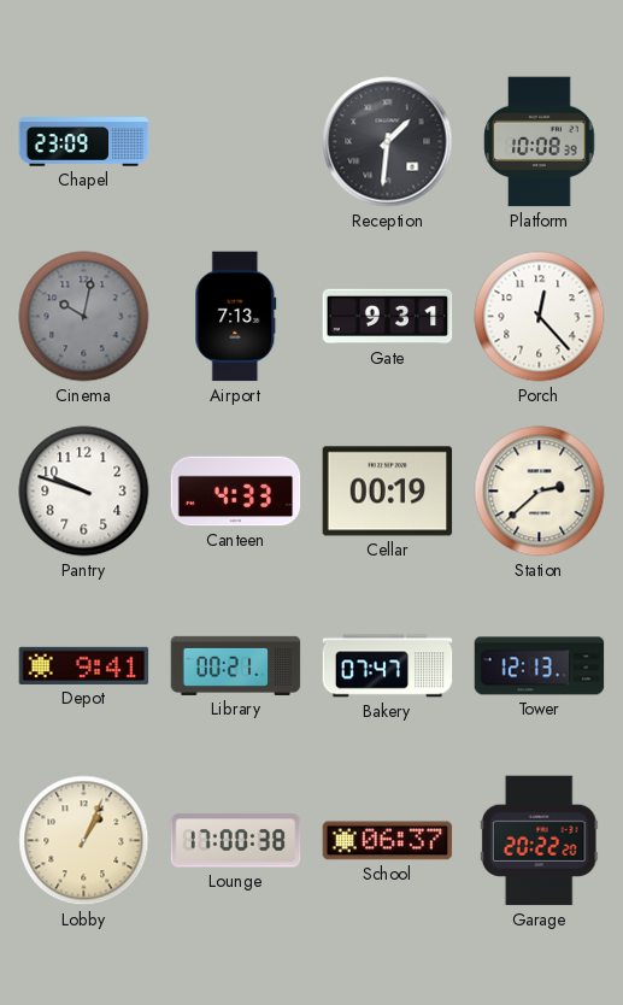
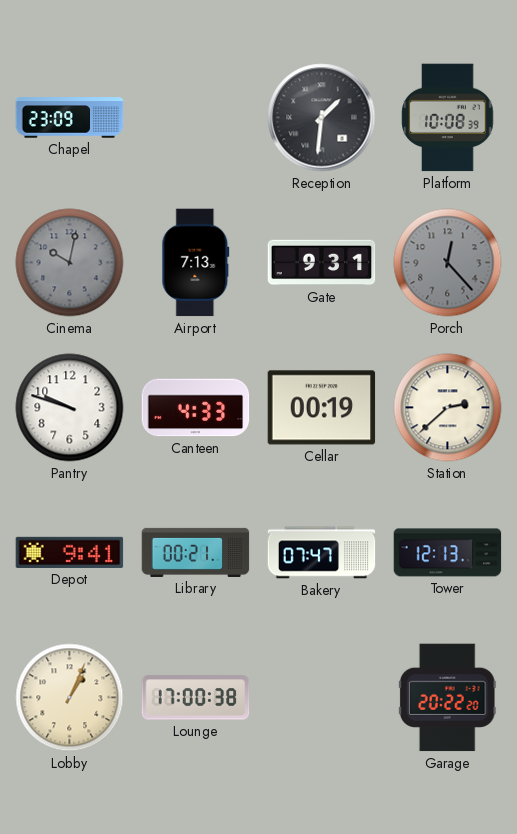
Porch dial: white -> grey (448, 263)
School: 06:37 -> none (388, 841)
